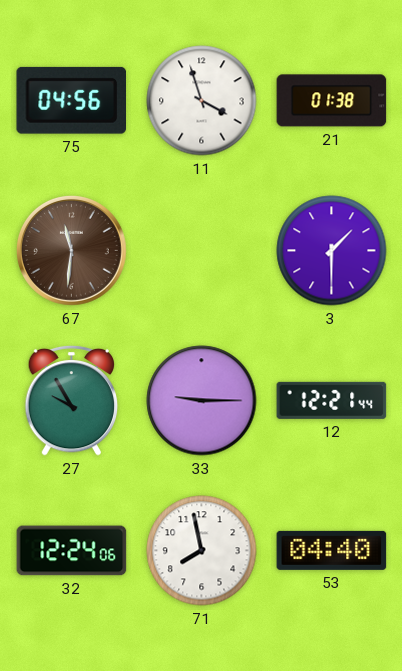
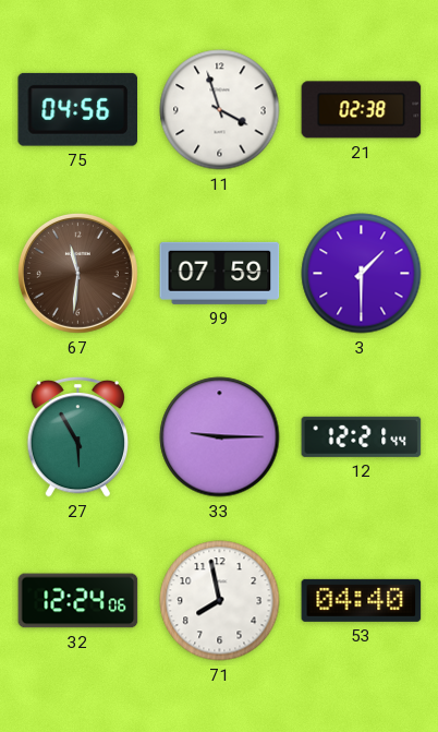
21: 01:38 -> 02:38 (362, 110)
99: none -> 07:59 (220, 273)
27: 9:55 -> 5:55 (78, 436)
